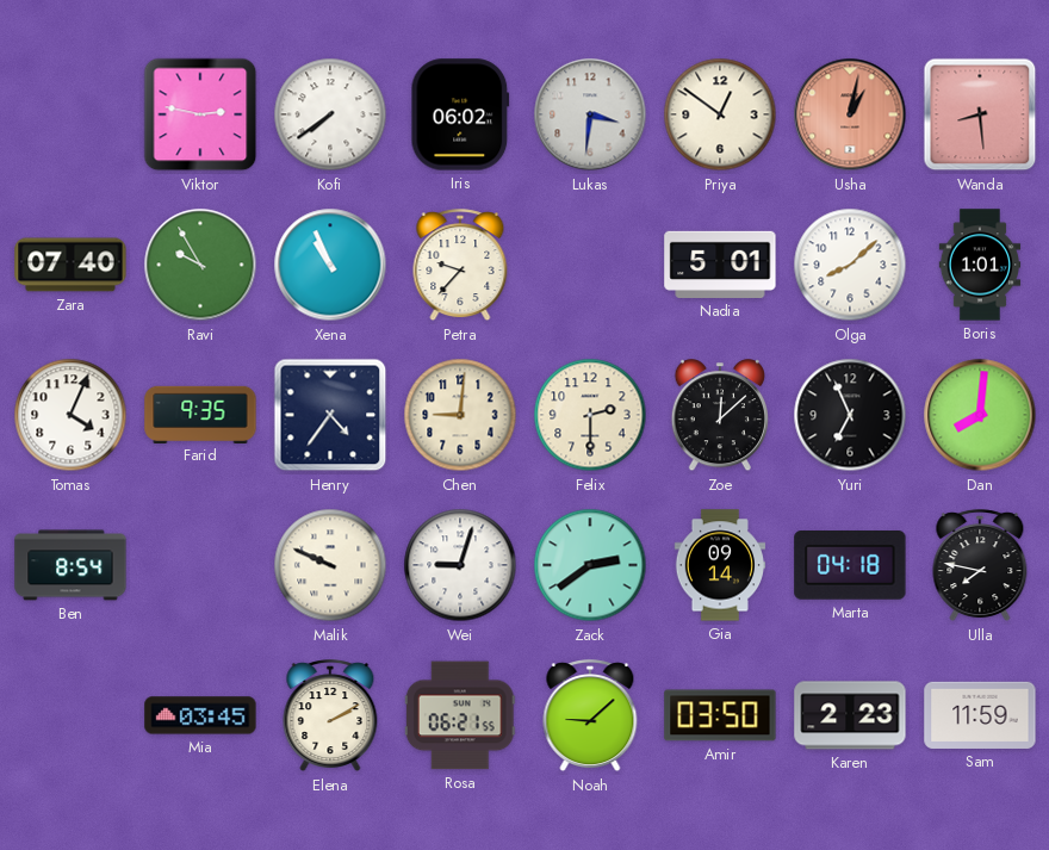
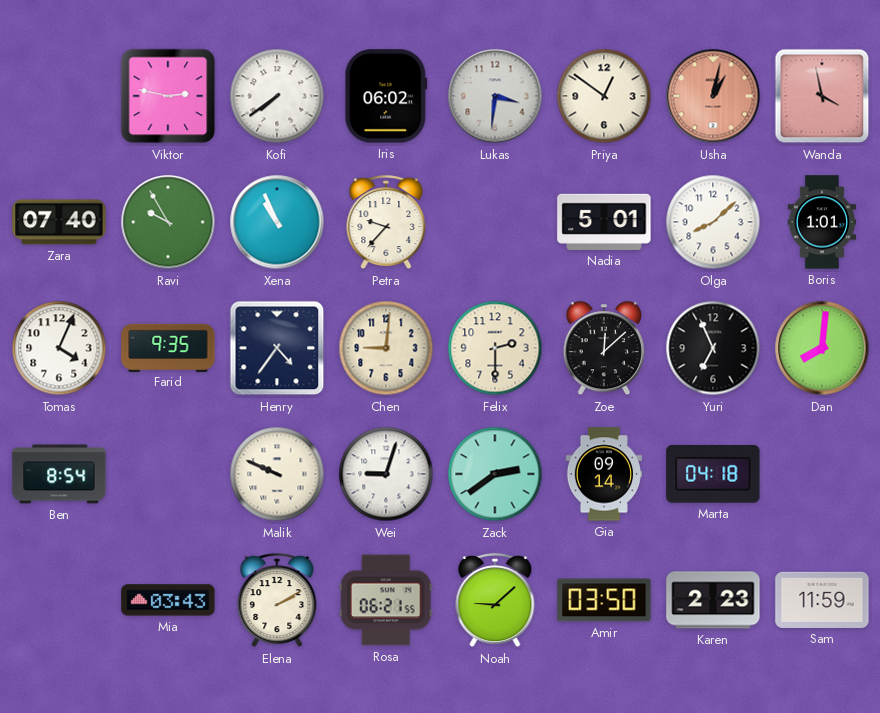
Wanda: 8:29 -> 3:58 (822, 96)
Ulla: 7:47 -> none (980, 566)
Mia: 03:45 -> 03:43 (168, 600)
